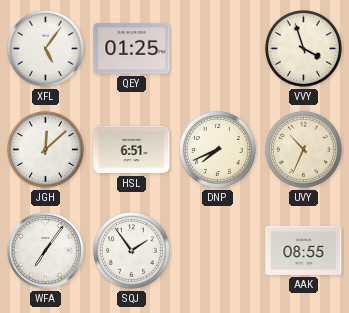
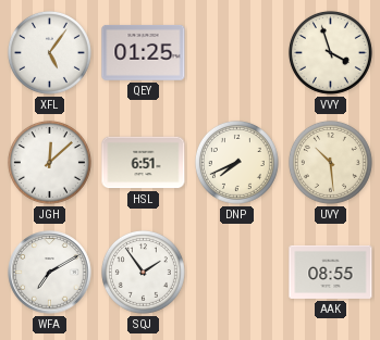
UVY: 10:34 -> 10:29 (330, 162)
WFA: 7:06 -> 7:10 (50, 273)
